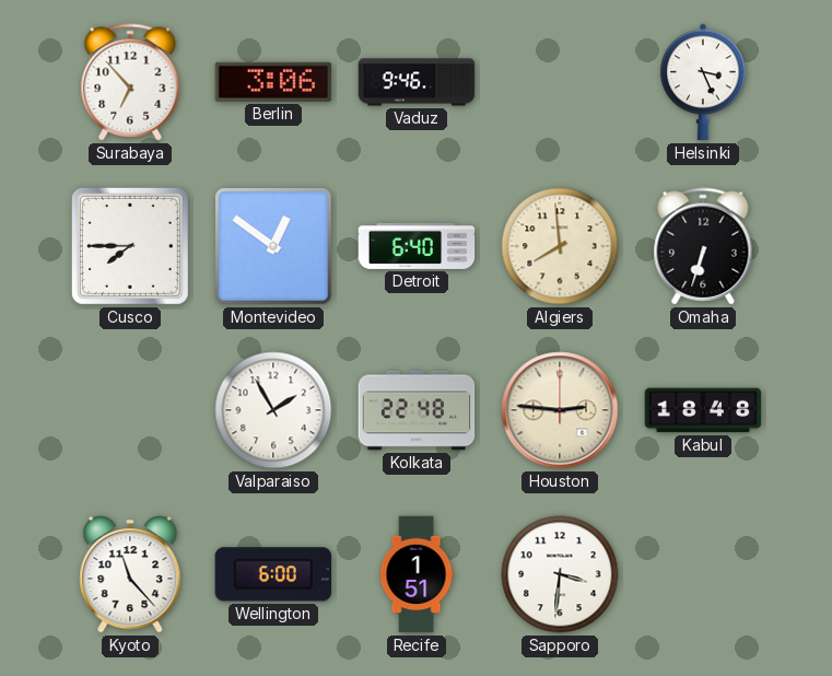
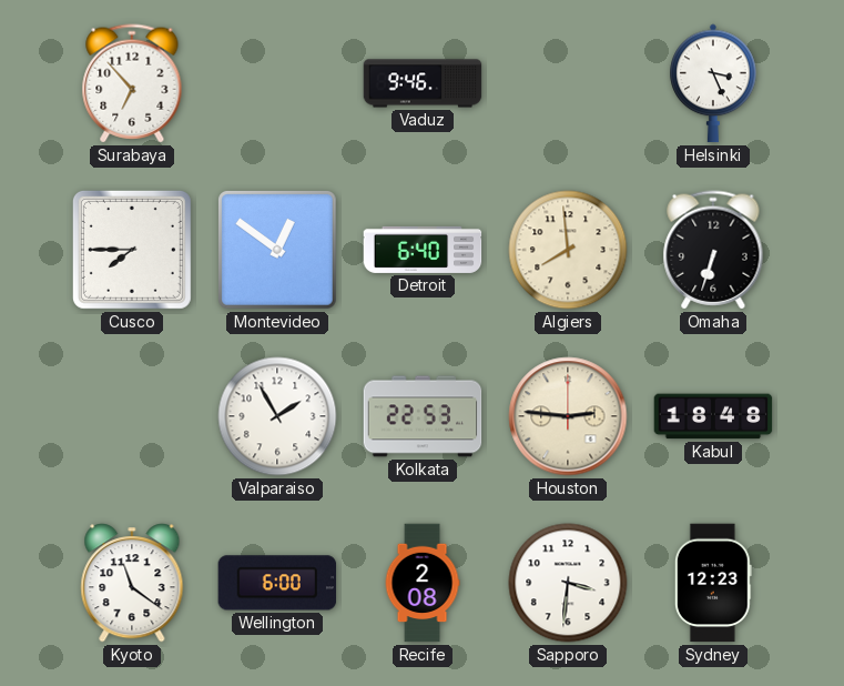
Berlin: 3:06 -> none (273, 82)
Kolkata: 22:48 -> 22:53 (423, 416)
Kyoto: 11:23 -> 11:21 (132, 583)
Recife: 1:51 -> 2:08 (423, 583)
Sydney: none -> 12:23 (713, 583)
